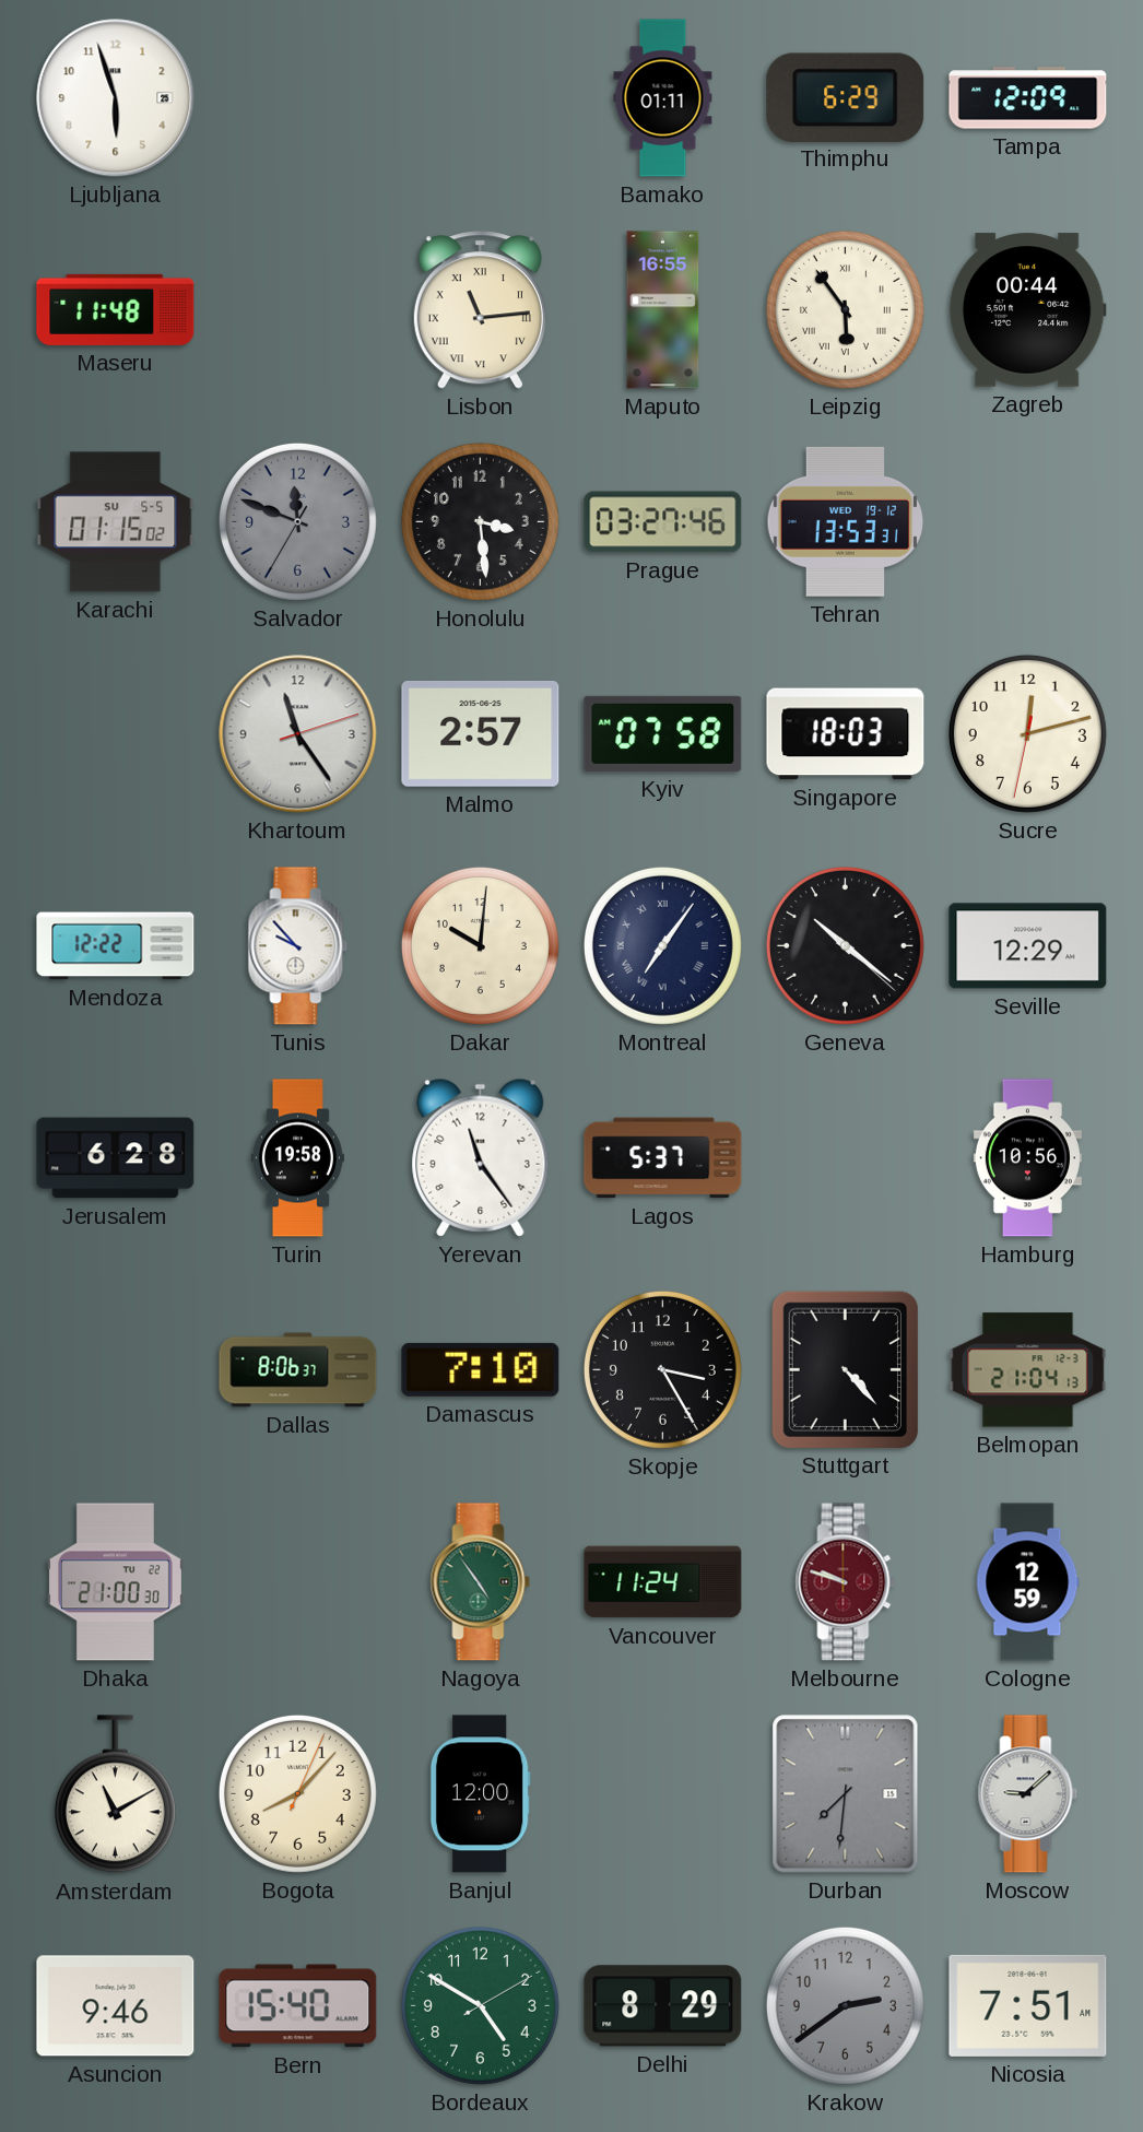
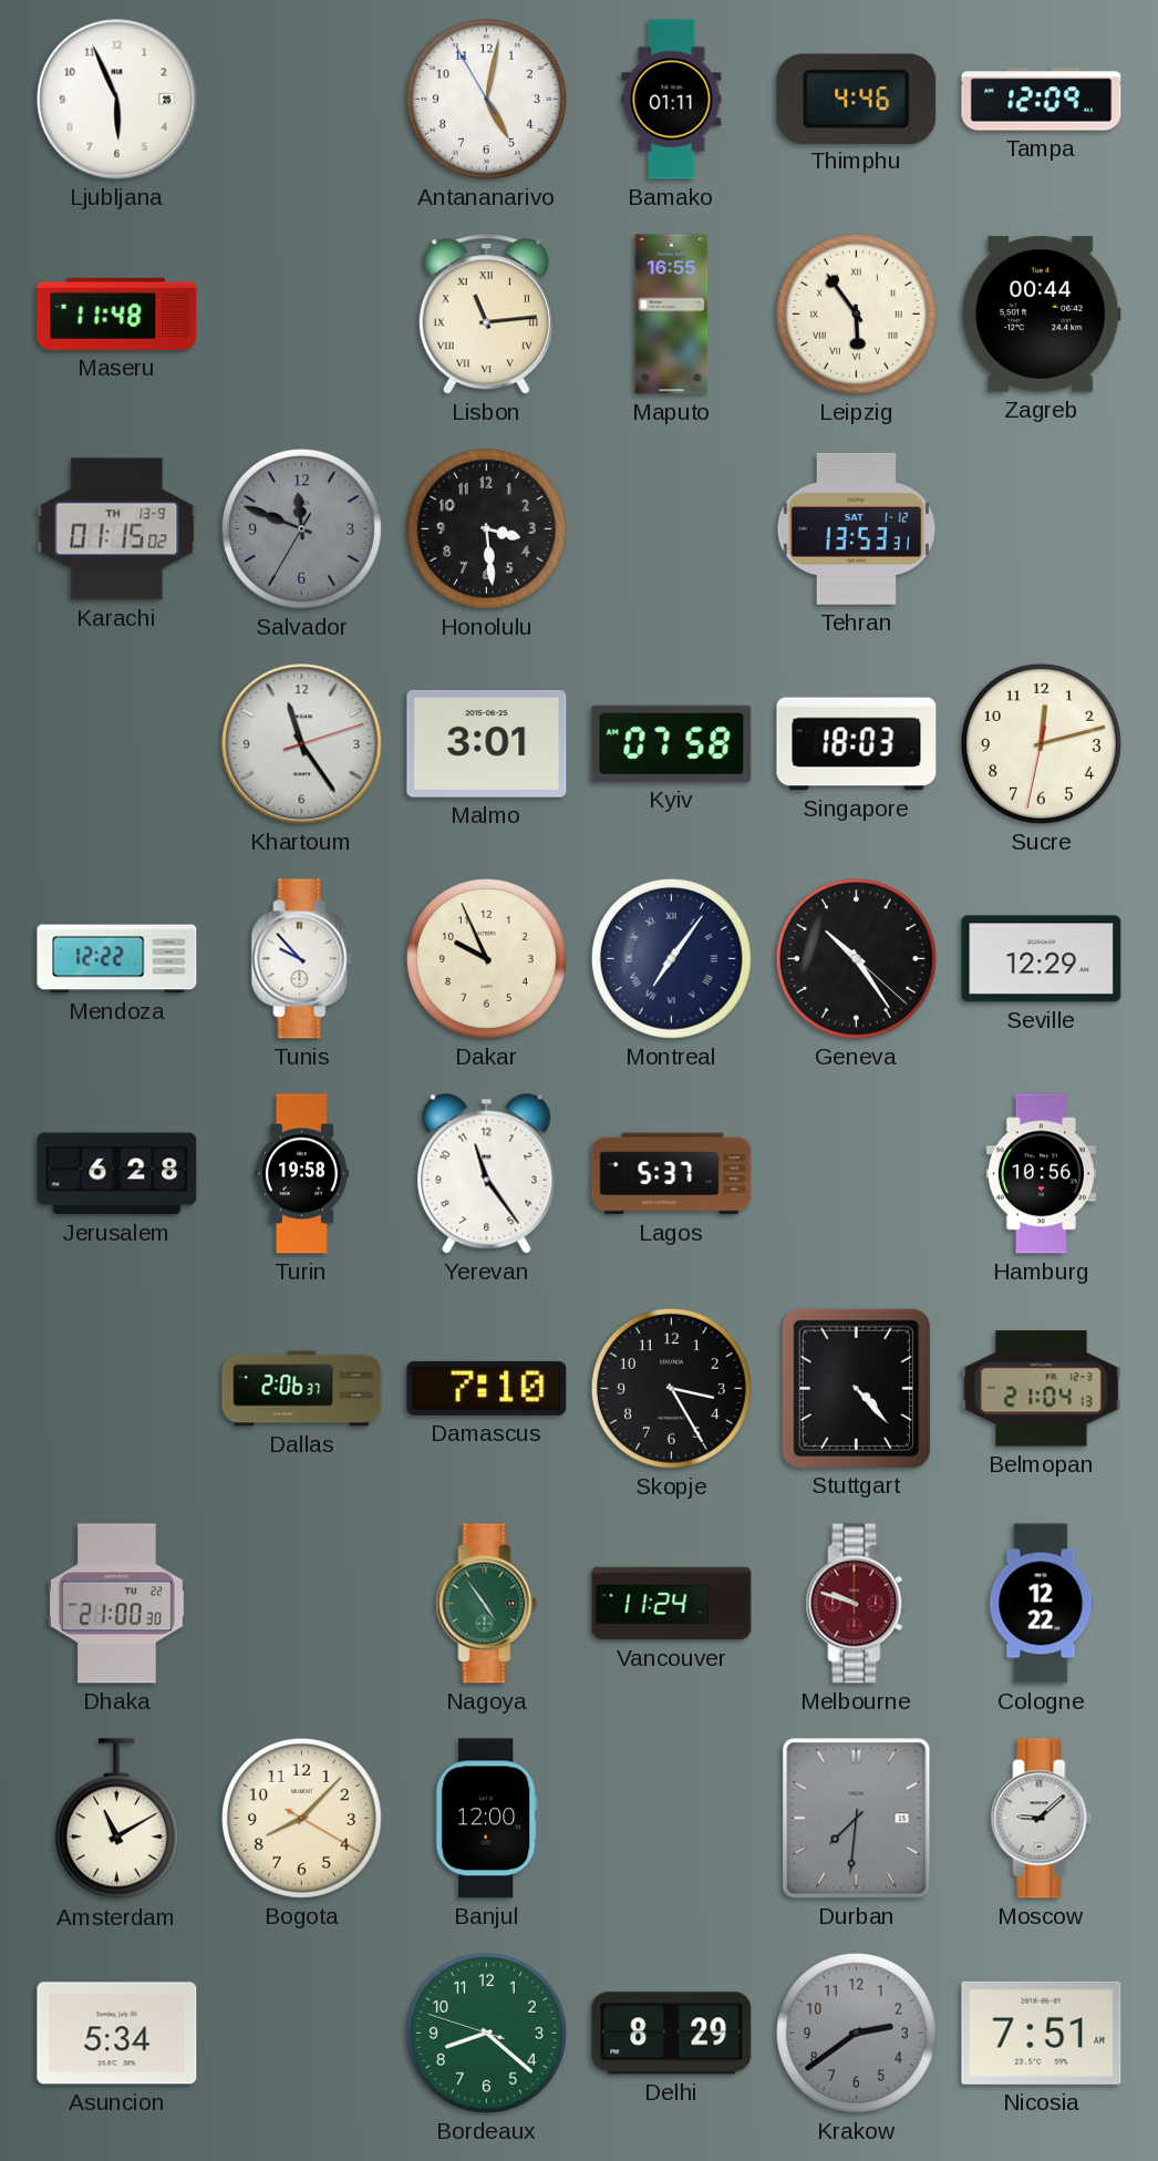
Ljubljana: 5:57 -> 5:56 (117, 100)
Antananarivo: none -> 5:01 (486, 99)
Thimphu: 6:29 -> 4:46 (857, 99)
Karachi date: SU 5-5 -> TH 13-9 (117, 529)
Prague: 03:27 -> none (663, 522)
Tehran date: WED 19-12 -> SAT 1-12 (857, 528)
Malmo: 2:57 -> 3:01 (487, 743)
Dakar: 10:01 -> 9:56 (486, 958)
Geneva: 10:21 -> 10:24 (856, 958)
Dallas: 8:06 -> 2:06 (302, 1389)
Cologne: 12:59 -> 12:22 (1042, 1604)
Bogota: 8:07:04 -> 8:07:20 (301, 1818)
Asuncion: 9:46 -> 5:34 (117, 2034)
Bern: 15:40 -> none (298, 2006)
Bordeaux: 4:50 -> 8:21 (486, 2033)
